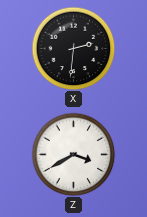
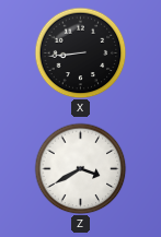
X: 2:31 -> 8:44 (80, 52)
